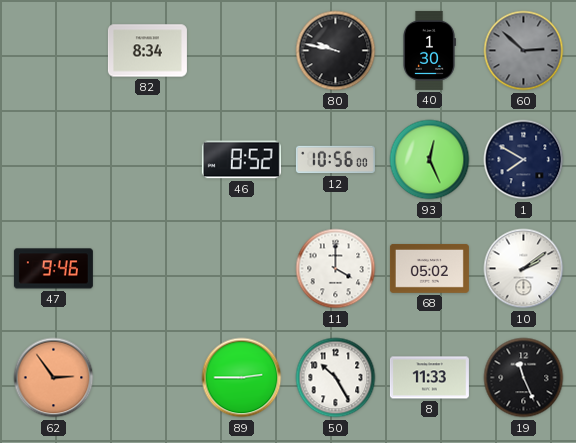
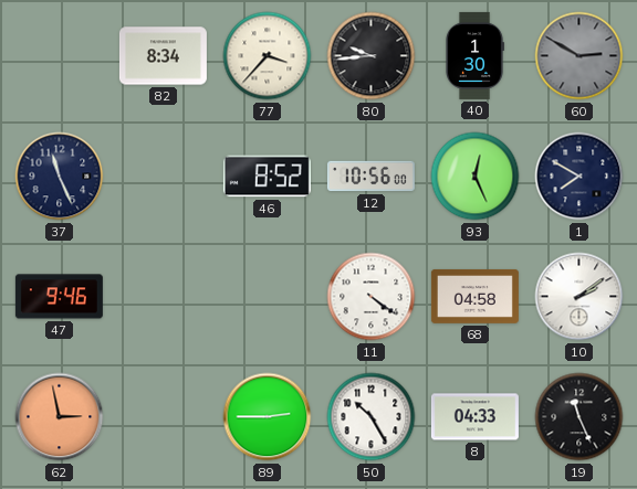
77: none -> 3:37 (268, 56)
80: 9:47 -> 9:44 (372, 56)
60: 2:52 -> 2:50 (579, 56)
37: none -> 11:26 (60, 177)
11: 4:00 -> 4:21 (372, 297)
68: 05:02 -> 04:58 (474, 296)
62: 2:54 -> 2:58 (60, 417)
8: 11:33 -> 04:33 (474, 417)
